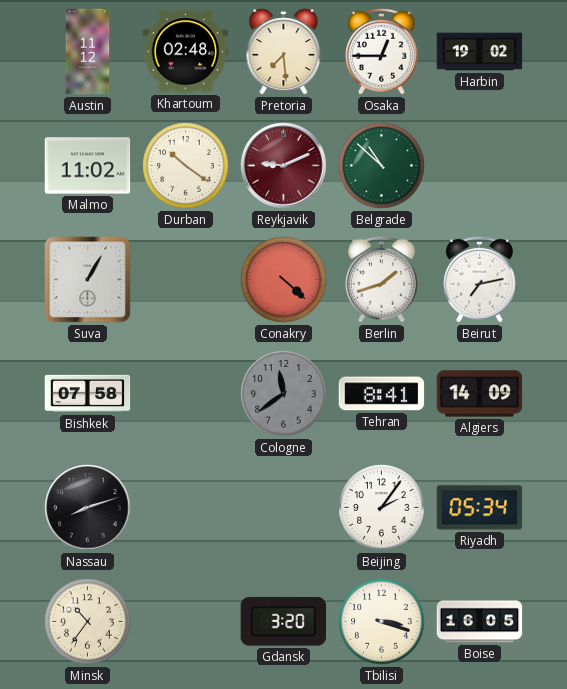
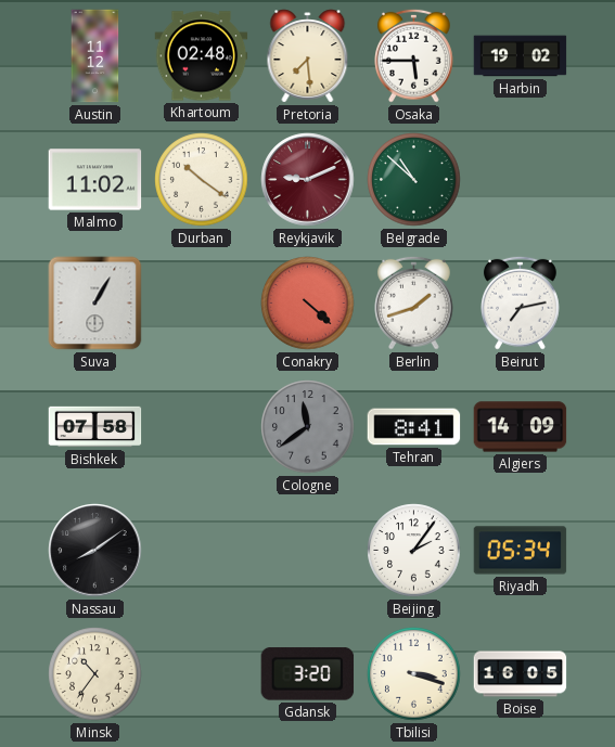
Osaka: 12:45 -> 5:45 (414, 55)
Nassau: 8:12 -> 8:09 (95, 551)
